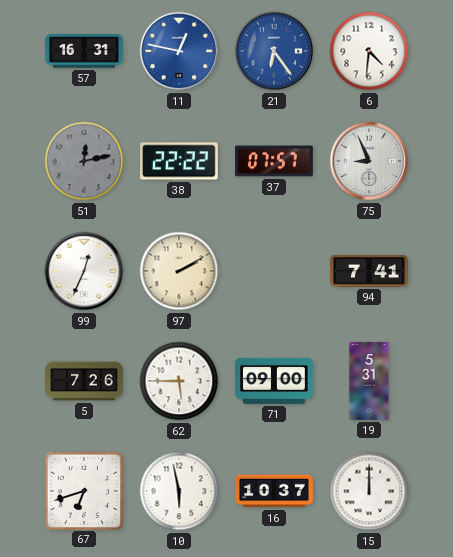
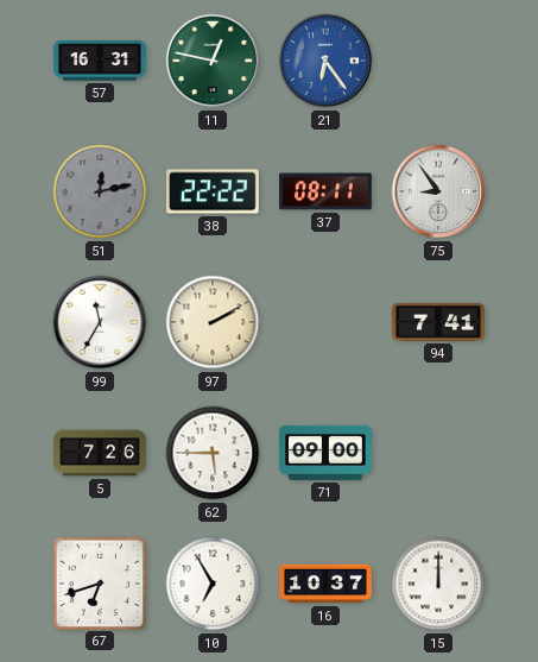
11 dial: blue -> green (213, 61)
6: 4:31 -> none (369, 51)
37: 07:57 -> 08:11 (327, 191)
75: 8:56 -> 8:54 (438, 191)
99: 12:34 -> 11:35 (100, 322)
19: 5:31 -> none (369, 381)
10: 5:58 -> 6:55 (213, 584)
